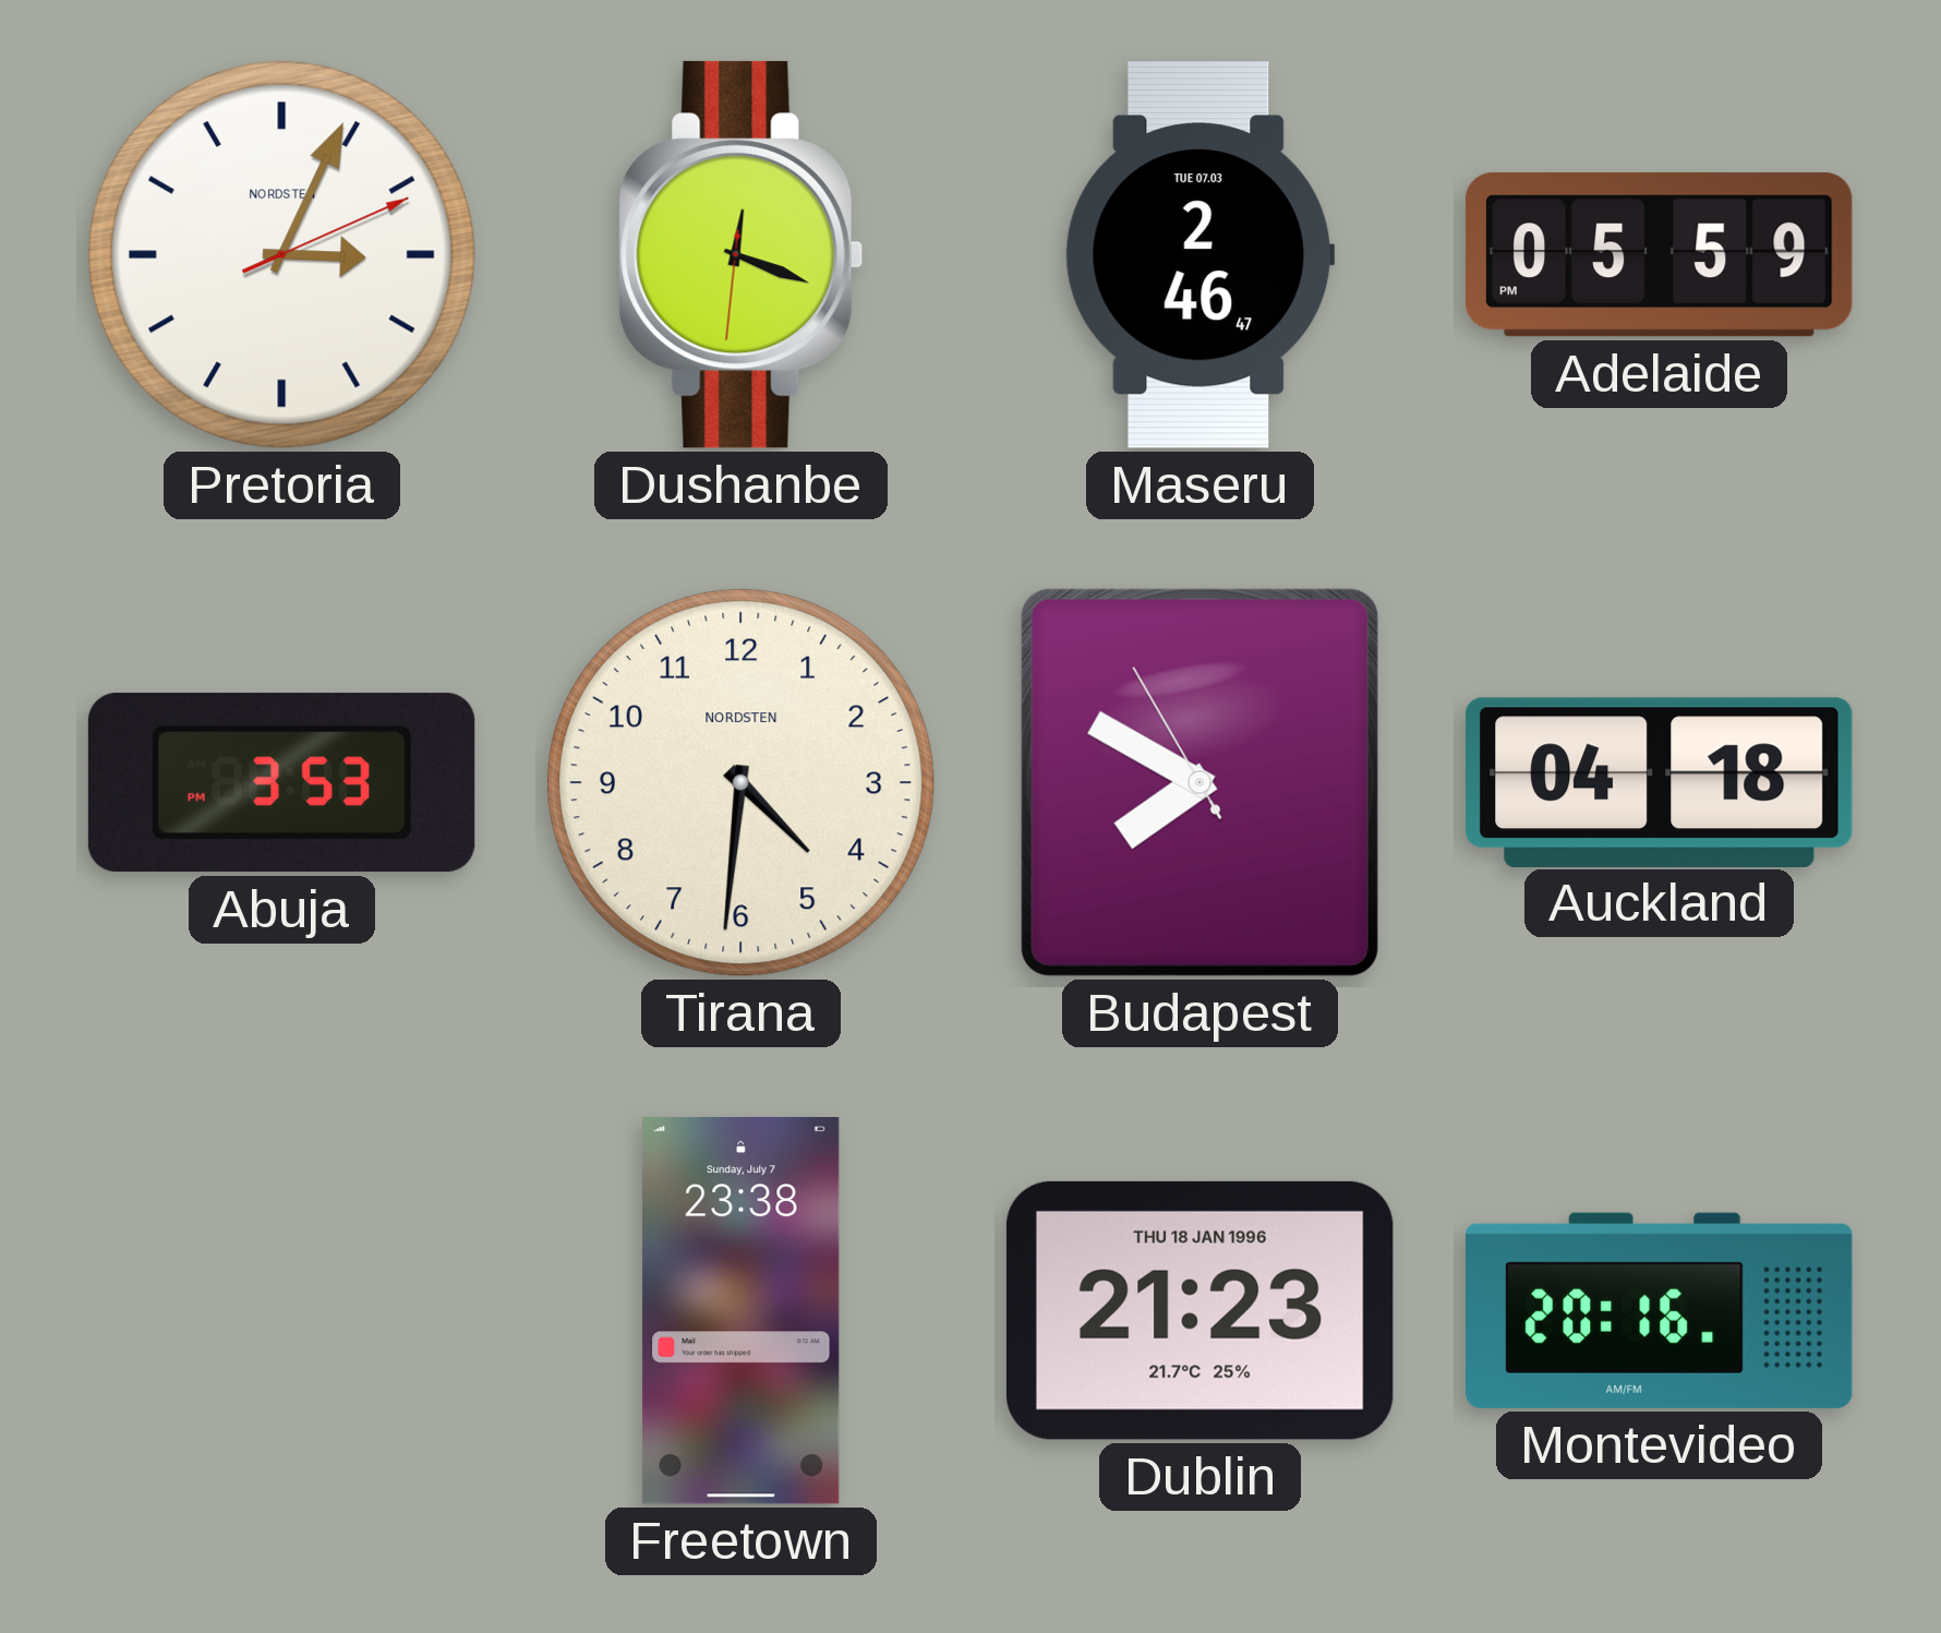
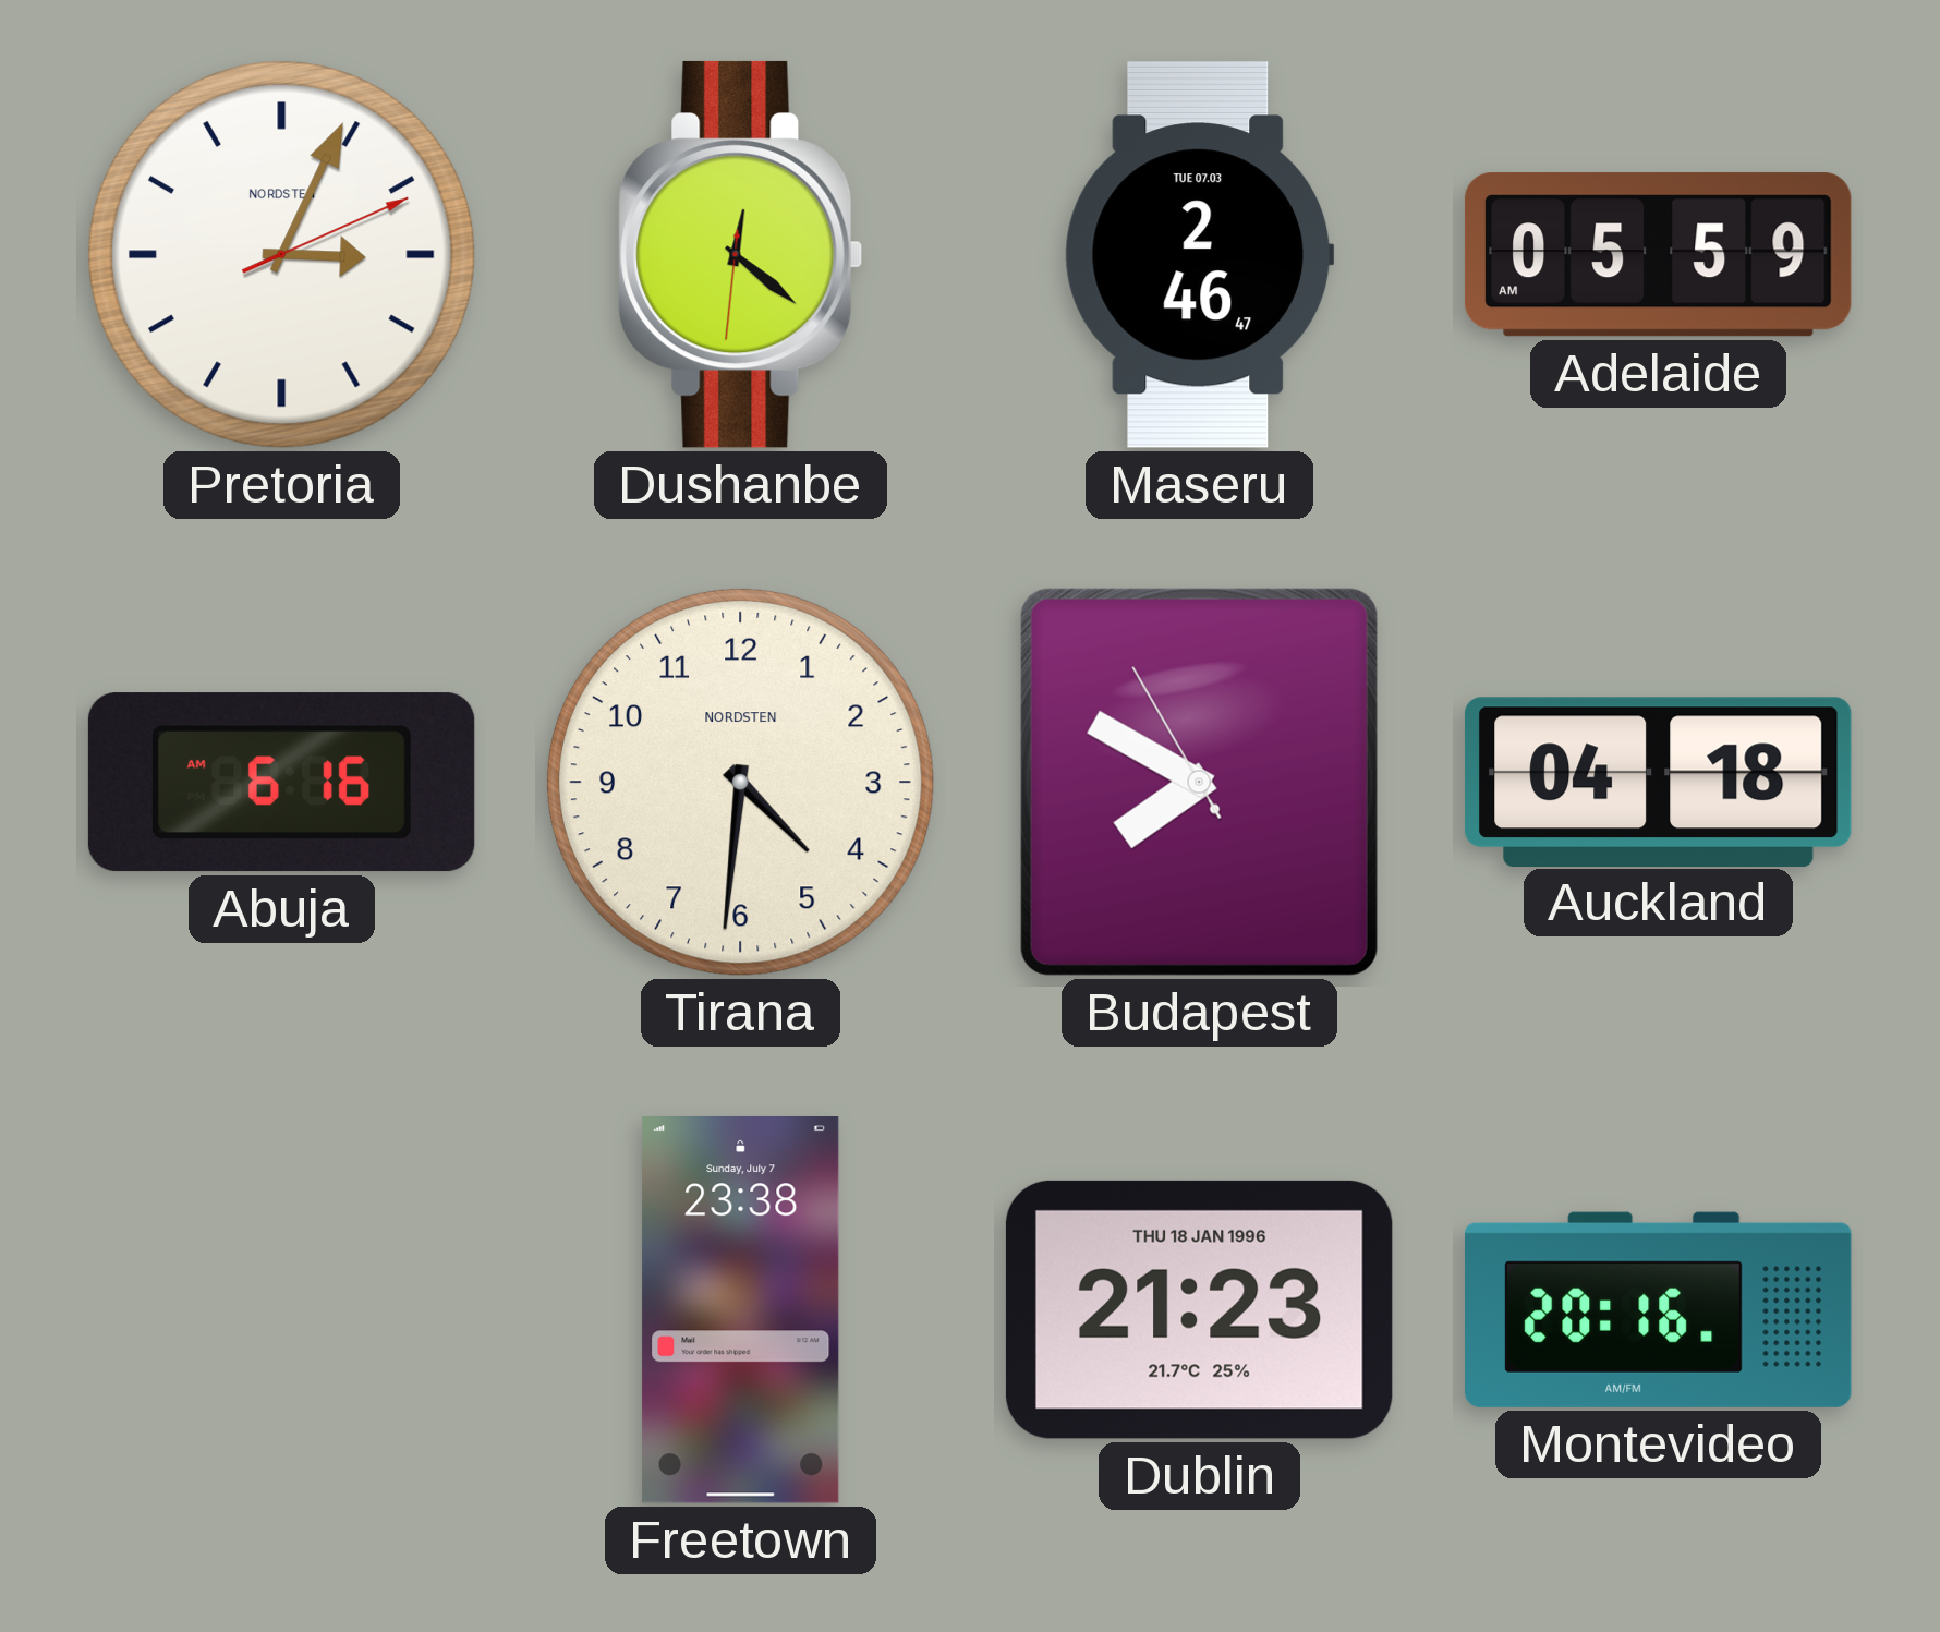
Dushanbe: 12:18 -> 12:21 (741, 254)
Adelaide: 05:59 PM -> 05:59 AM (1658, 255)
Abuja: 3:53 -> 6:16 (281, 783)
